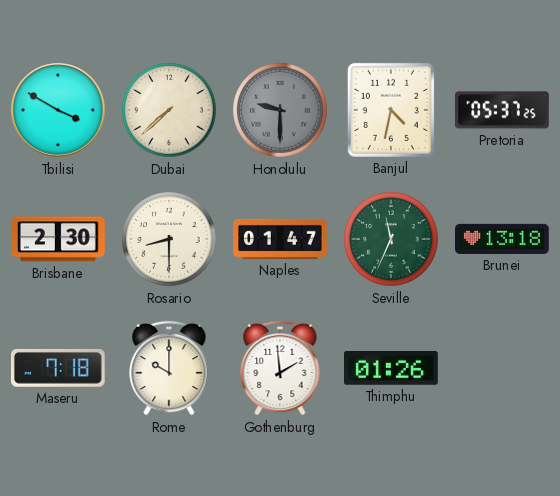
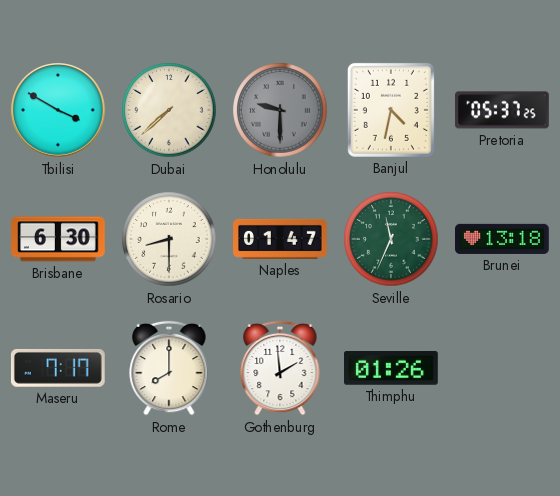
Brisbane: 2:30 -> 6:30 (58, 239)
Maseru: 7:18 -> 7:17 (58, 368)
Rome: 10:00 -> 8:00 (169, 368)
